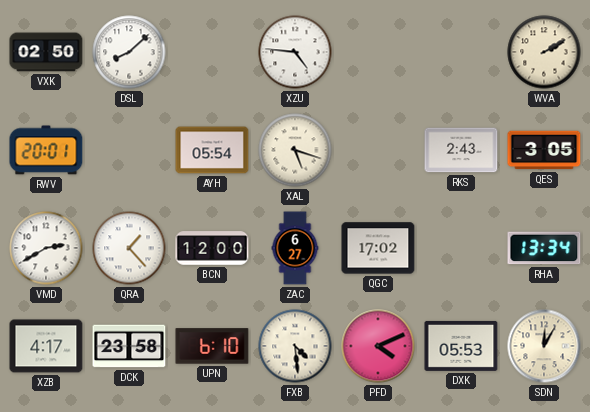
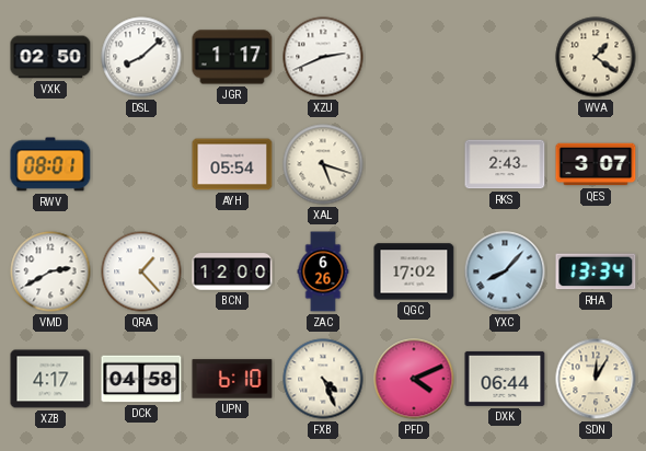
JGR: none -> 1:17 (232, 57)
XZU: 4:46 -> 2:41 (323, 57)
WVA: 2:10 -> 1:21 (596, 57)
RWV: 20:01 -> 08:01 (50, 164)
QES: 3:05 -> 3:07 (596, 164)
ZAC: 6:27 -> 6:26 (323, 271)
YXC: none -> 8:07 (505, 271)
DCK: 23:58 -> 04:58 (141, 379)
FXB: 4:29 -> 4:26 (323, 379)
DXK: 05:53 -> 06:44 (505, 379)
